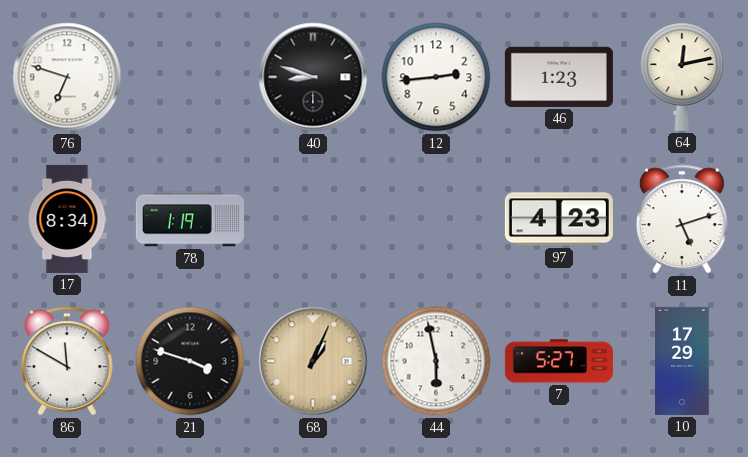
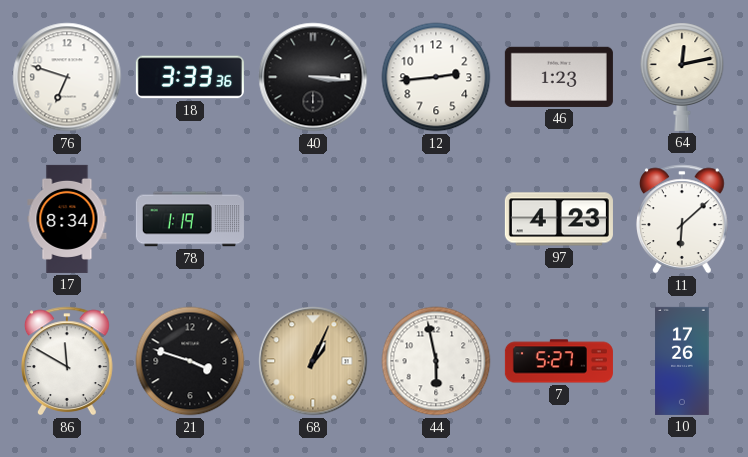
18: none -> 3:33 (190, 77)
40: 8:48 -> 3:16 (313, 77)
11: 5:12 -> 6:08 (683, 219)
10: 17:29 -> 17:26 (682, 361)
